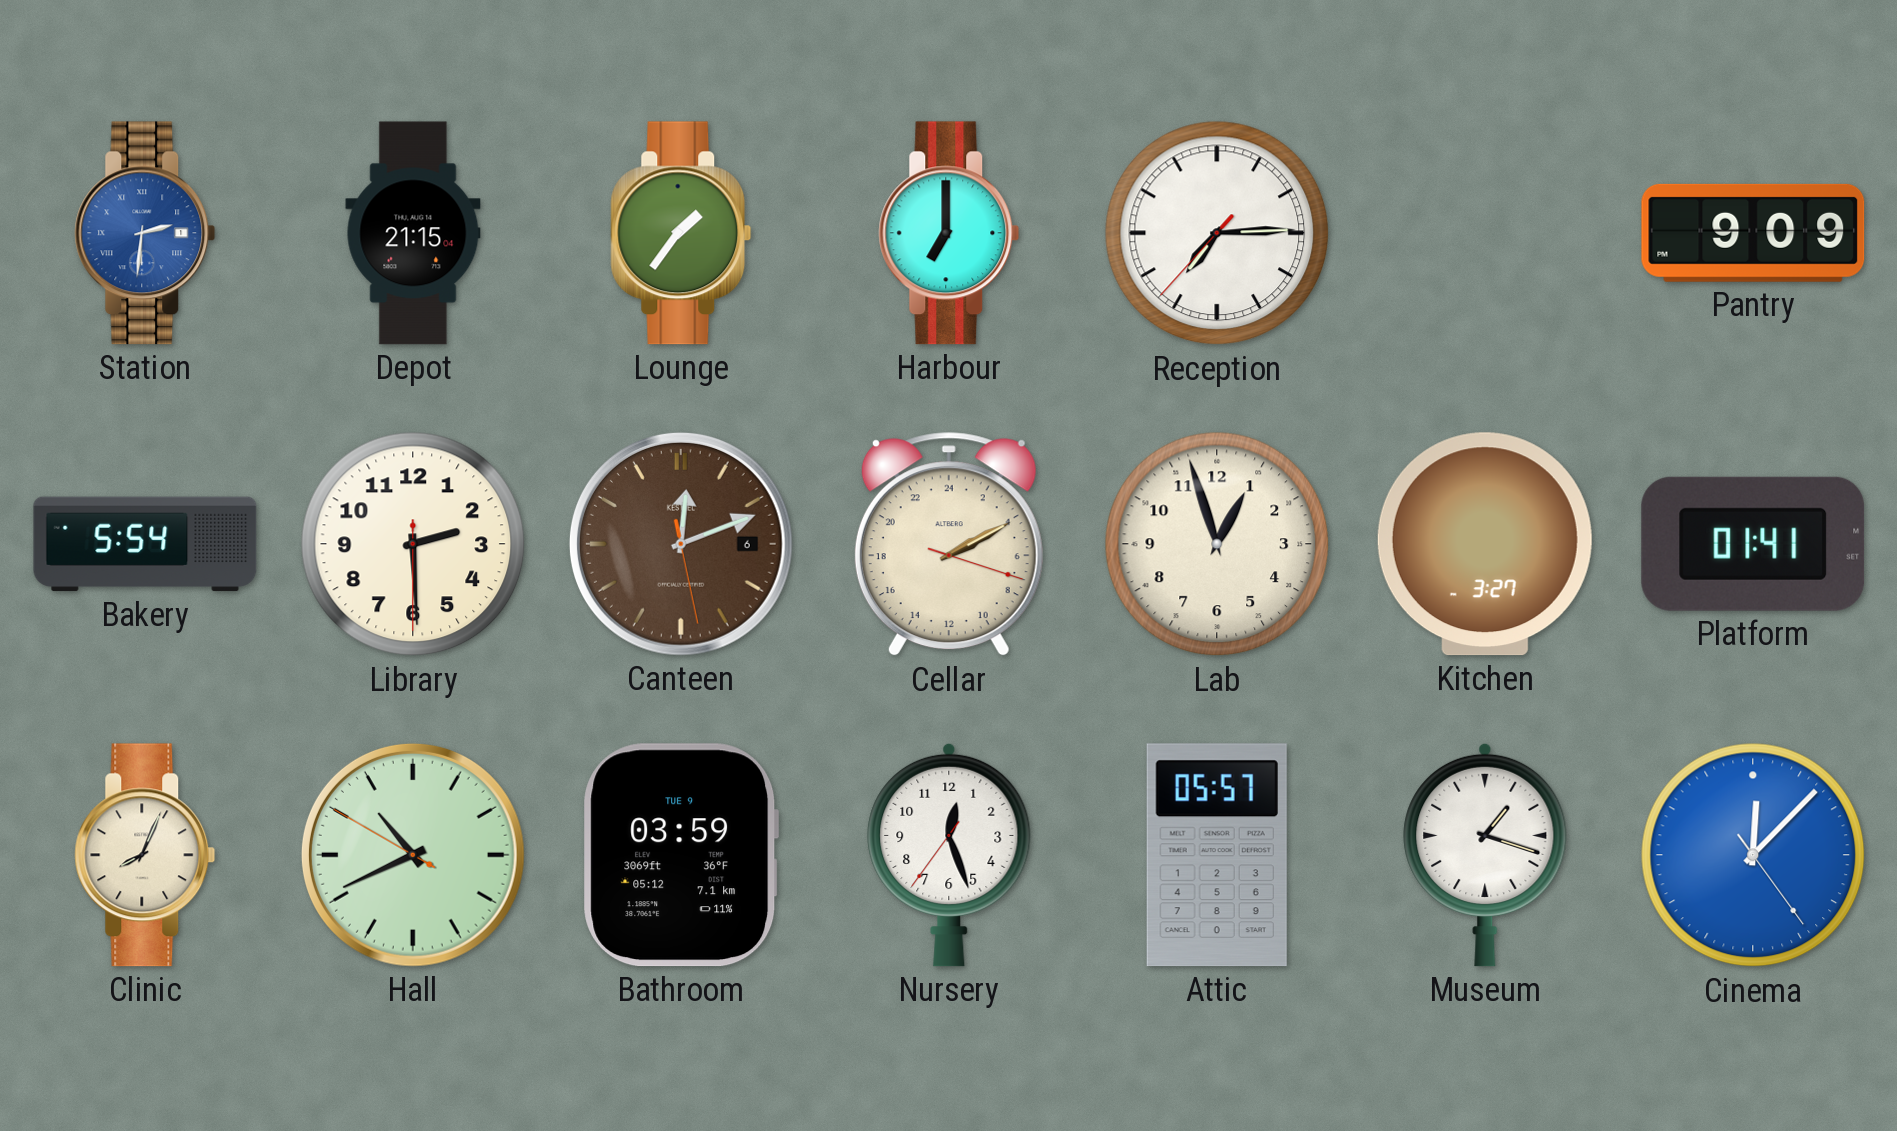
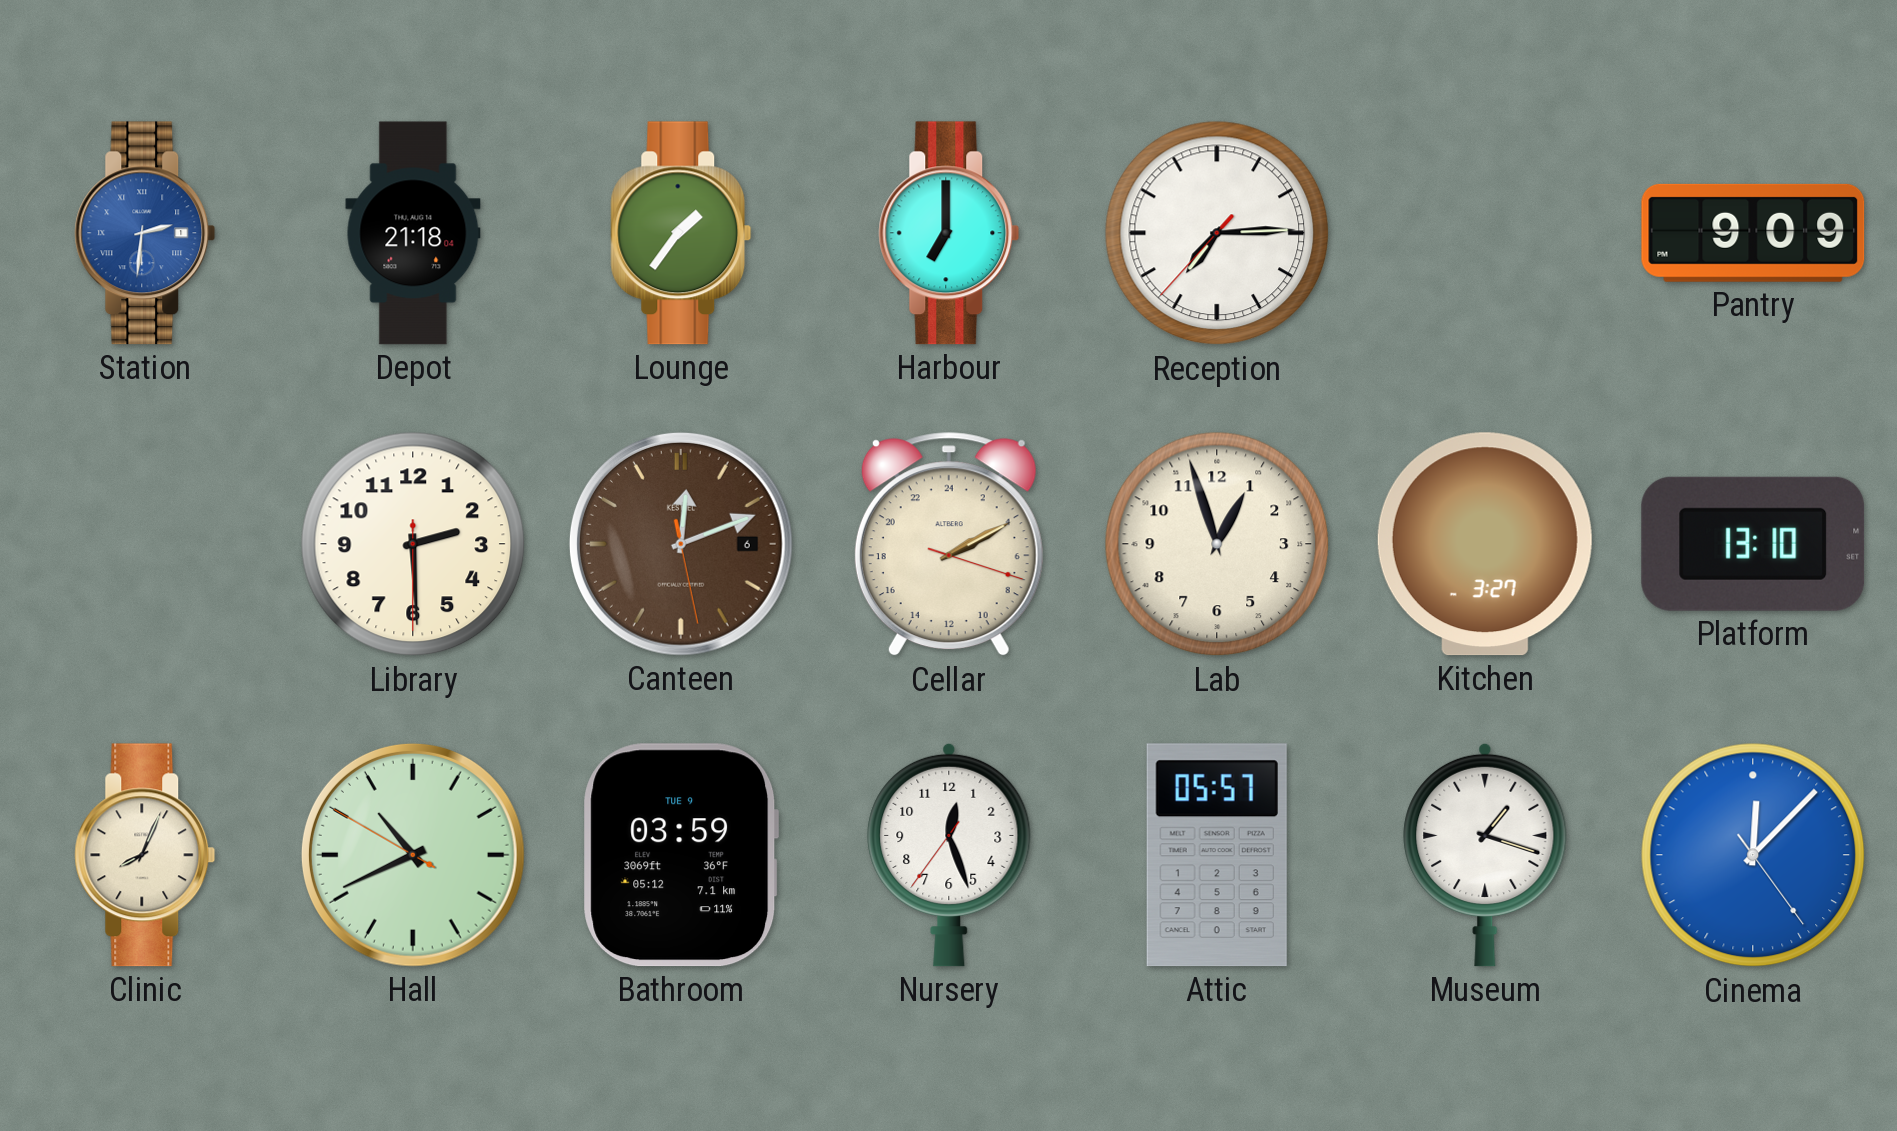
Depot: 21:15 -> 21:18 (413, 233)
Bakery: 5:54 -> none (145, 544)
Platform: 01:41 -> 13:10 (1753, 544)
